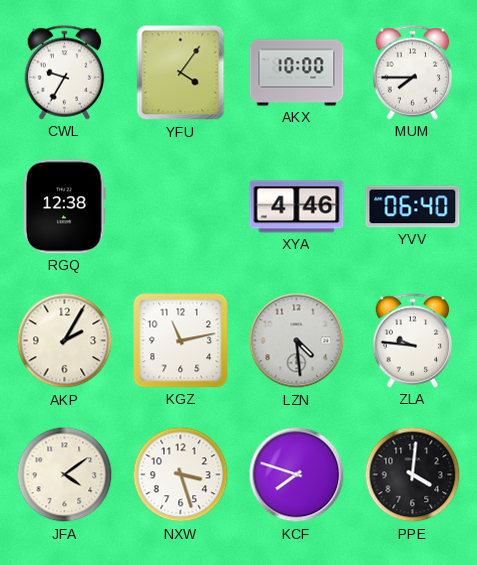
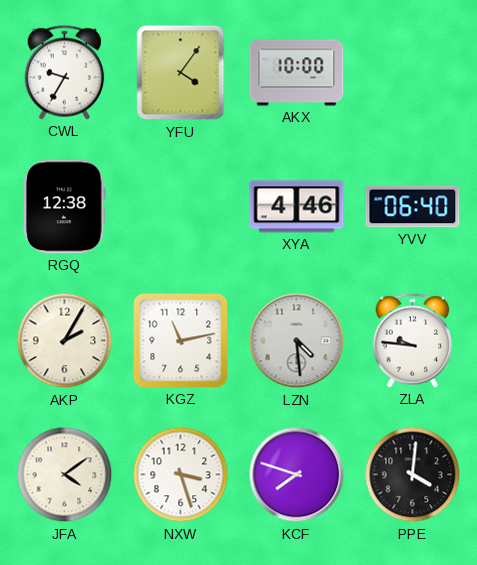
MUM: 7:45 -> none (413, 73)
